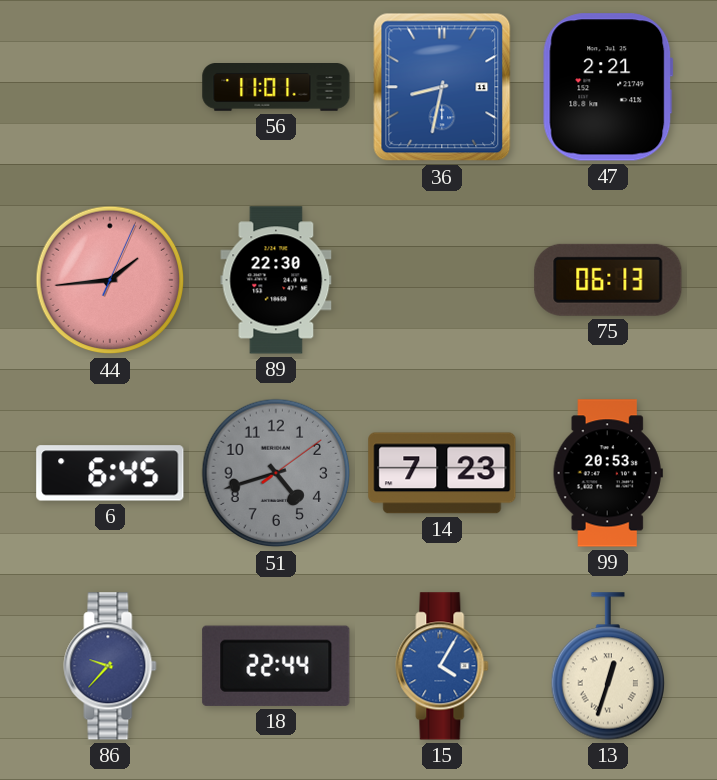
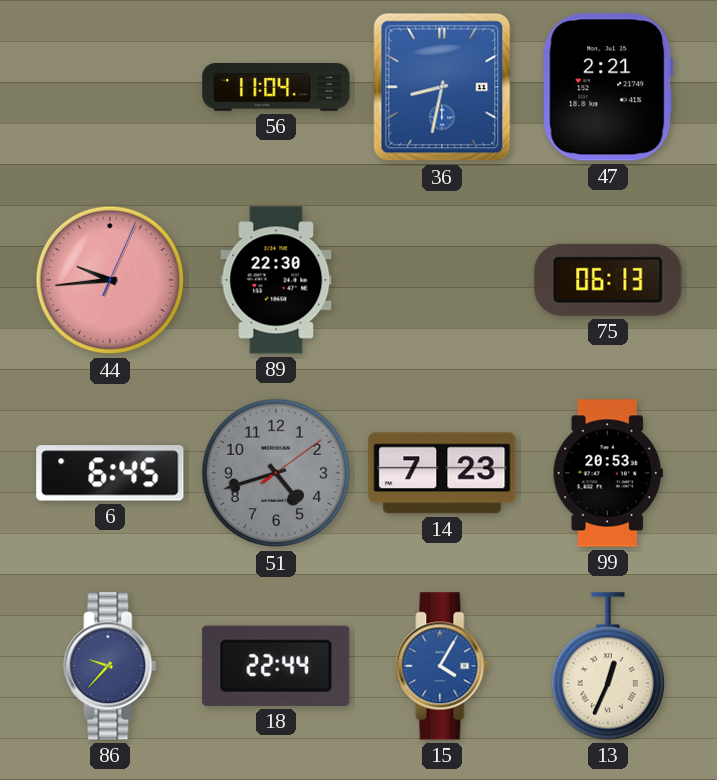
56: 11:01 -> 11:04 (276, 88)
44: 1:44 -> 9:44 (110, 280)
13: 12:33 -> 12:34 (607, 666)
